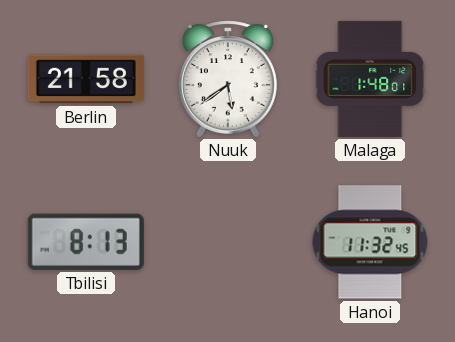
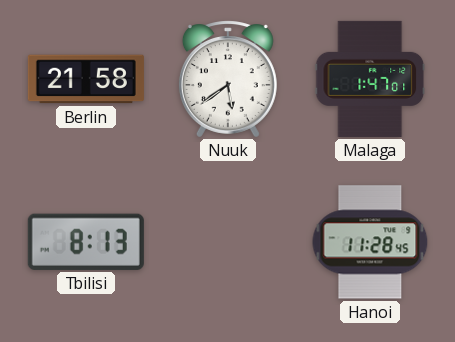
Malaga: 1:48 -> 1:47 (370, 79)
Hanoi: 11:32 -> 11:28 (370, 242)
